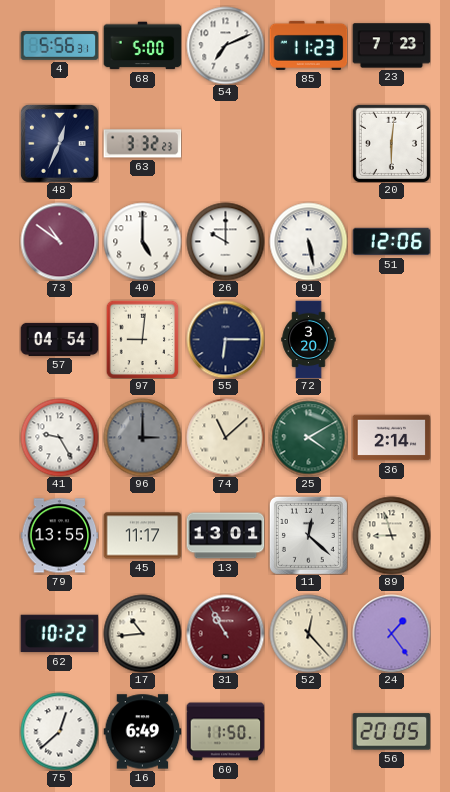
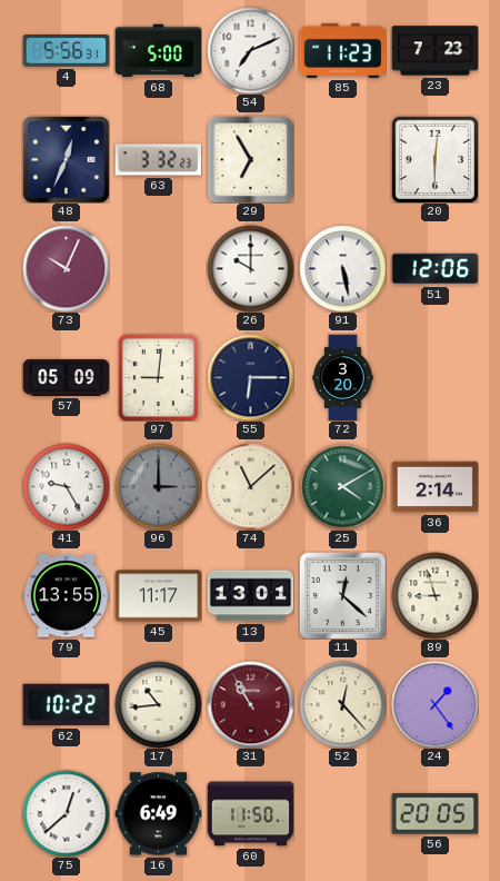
29: none -> 6:55 (250, 159)
73: 10:51 -> 10:04 (66, 268)
40: 5:00 -> none (142, 241)
57: 04:54 -> 05:09 (66, 377)
